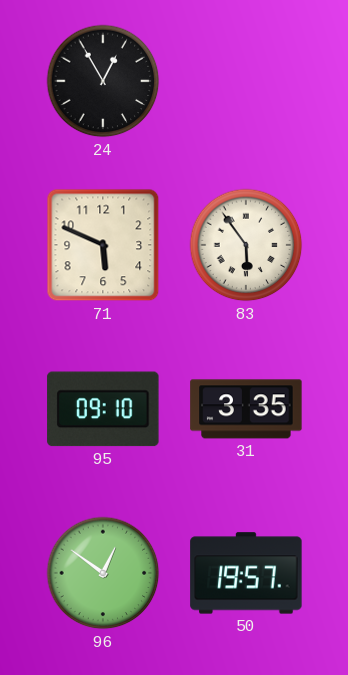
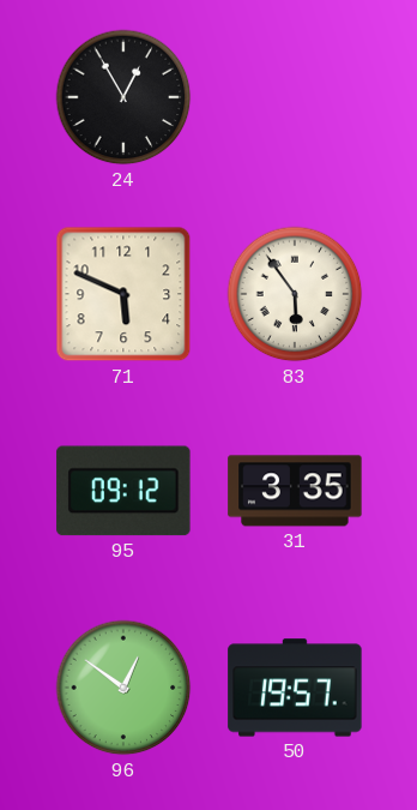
95: 09:10 -> 09:12 (123, 491)
